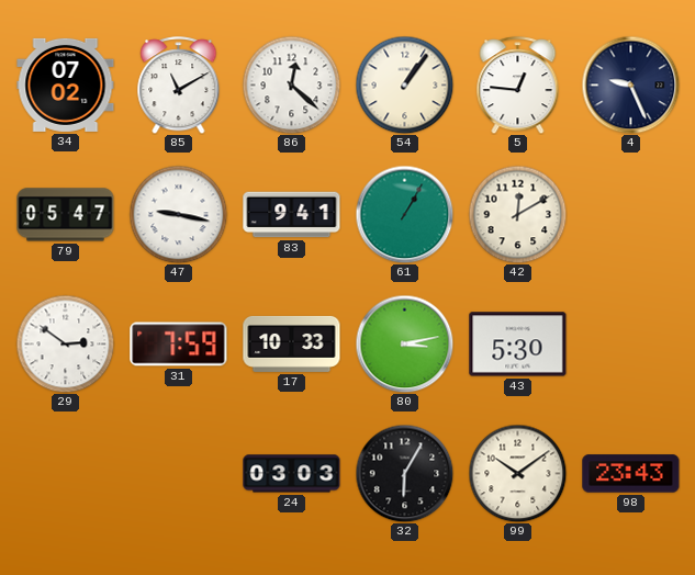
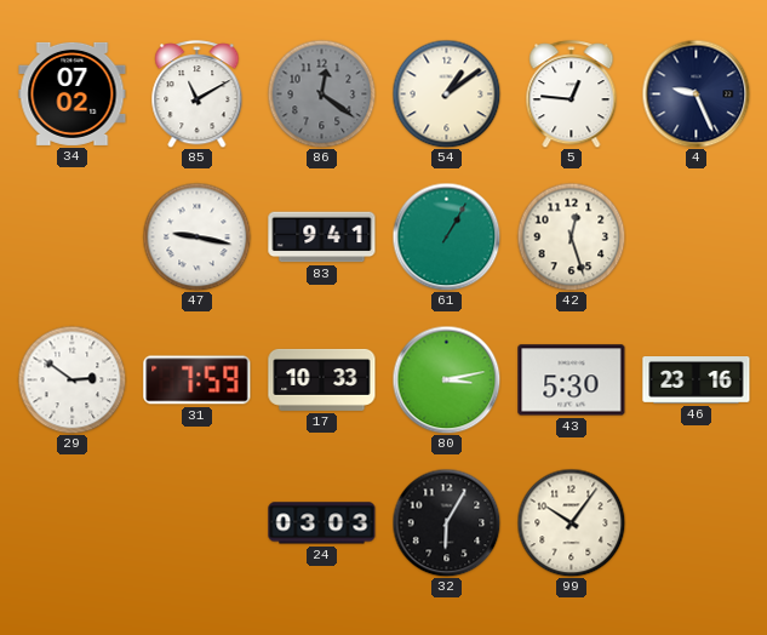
86: 12:22 -> 12:21 (321, 93)
86 dial: white -> grey (321, 93)
54: 1:06 -> 1:09 (446, 93)
79: 05:47 -> none (66, 215)
42: 12:10 -> 12:27 (571, 236)
46: none -> 23:16 (697, 381)
99: 10:09 -> 10:06 (571, 522)
98: 23:43 -> none (631, 474)
